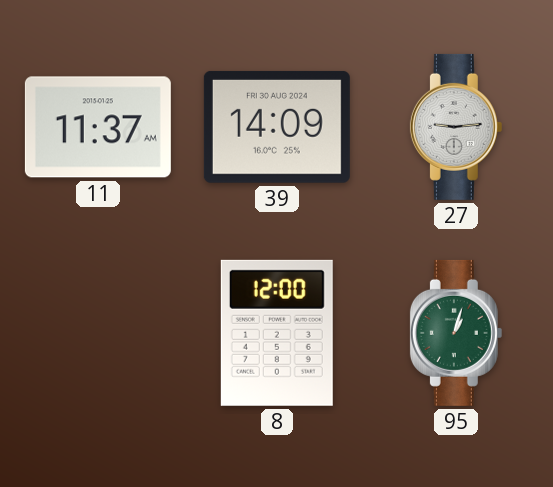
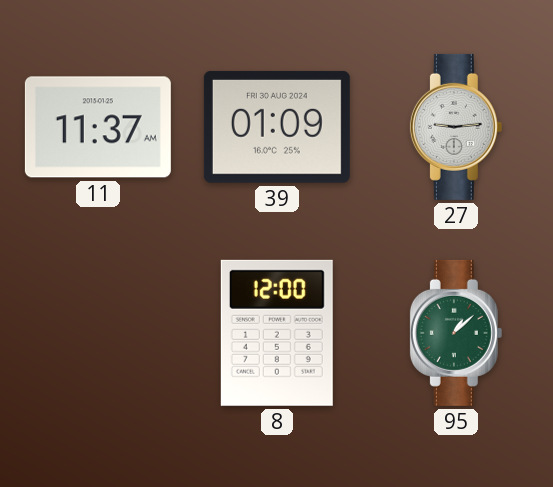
39: 14:09 -> 01:09 (277, 127)
95: 1:03 -> 1:08 (456, 333)
